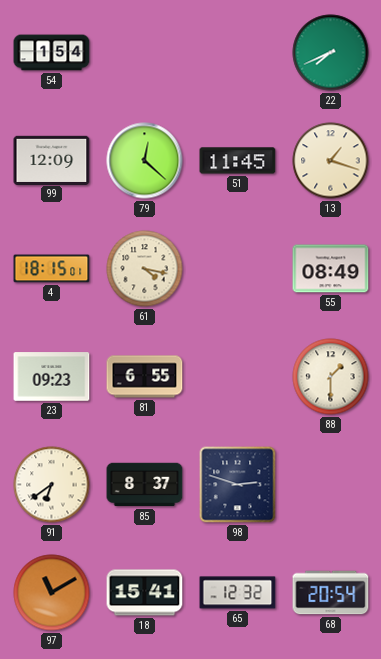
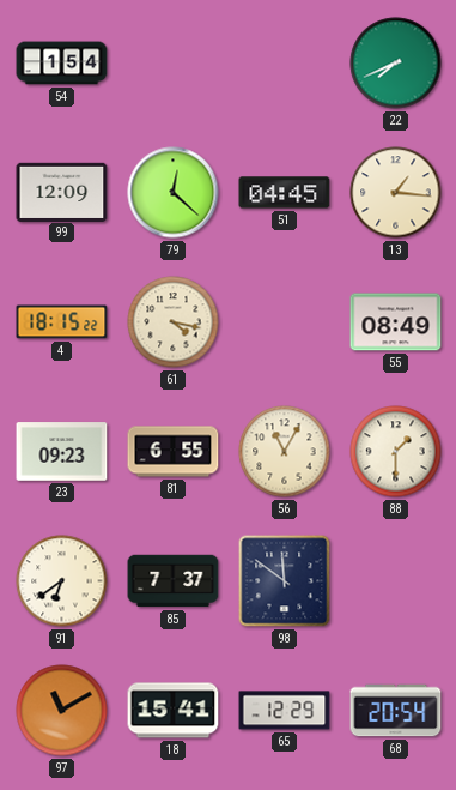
51: 11:45 -> 04:45 (285, 193)
13: 1:18 -> 1:16 (396, 193)
4: 18:15:01 -> 18:15:22 (62, 322)
56: none -> 11:05 (285, 452)
85: 8:37 -> 7:37 (174, 581)
98: 2:48 -> 11:51 (285, 581)
65: 12:32 -> 12:29 (285, 711)
